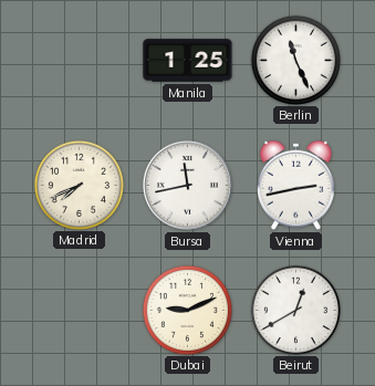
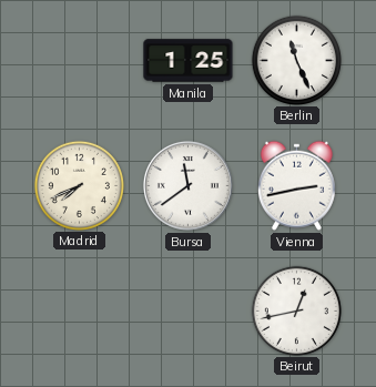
Bursa: 11:43 -> 11:39 (187, 185)
Dubai: 9:11 -> none (187, 310)
Beirut: 12:40 -> 12:43 (296, 310)
